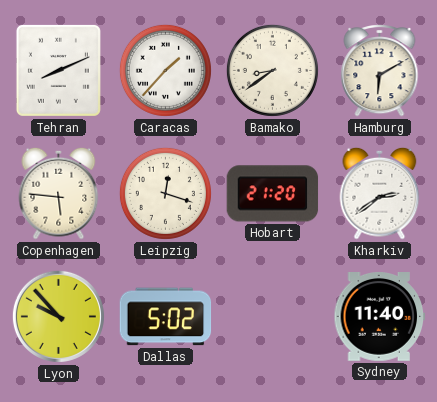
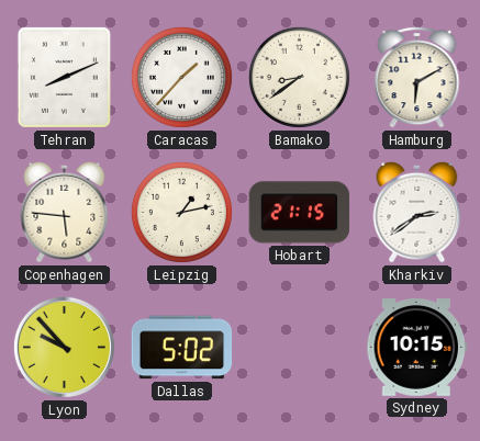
Leipzig: 12:18 -> 1:13 (181, 212)
Hobart: 21:20 -> 21:15 (300, 213)
Sydney: 11:40 -> 10:15 (417, 348)
